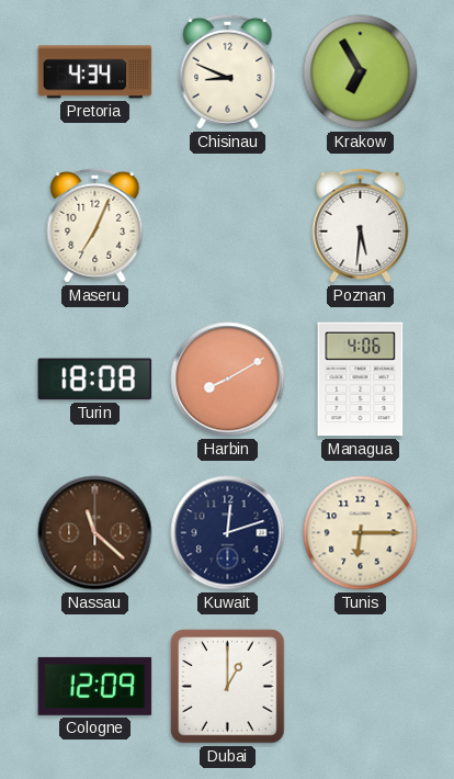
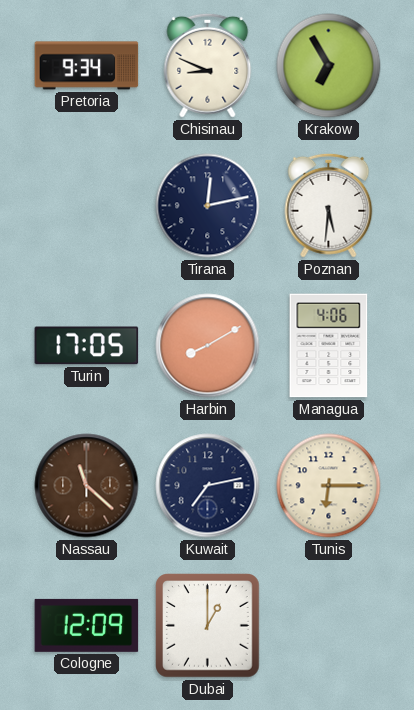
Pretoria: 4:34 -> 9:34 (87, 66)
Maseru: 7:04 -> none (95, 225)
Tirana: none -> 12:13 (208, 206)
Turin: 18:08 -> 17:05 (87, 346)
Kuwait: 12:12 -> 7:13 (208, 486)
